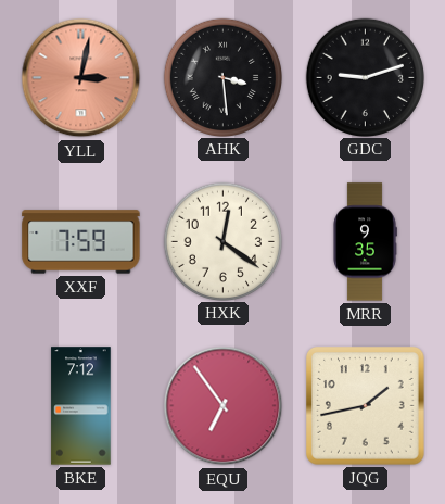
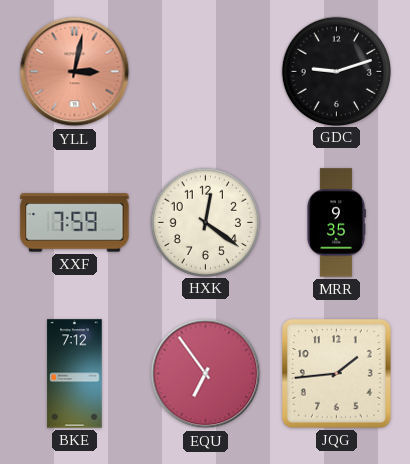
AHK: 3:29 -> none (223, 77)
JQG: 1:43 -> 1:44 (337, 374)
